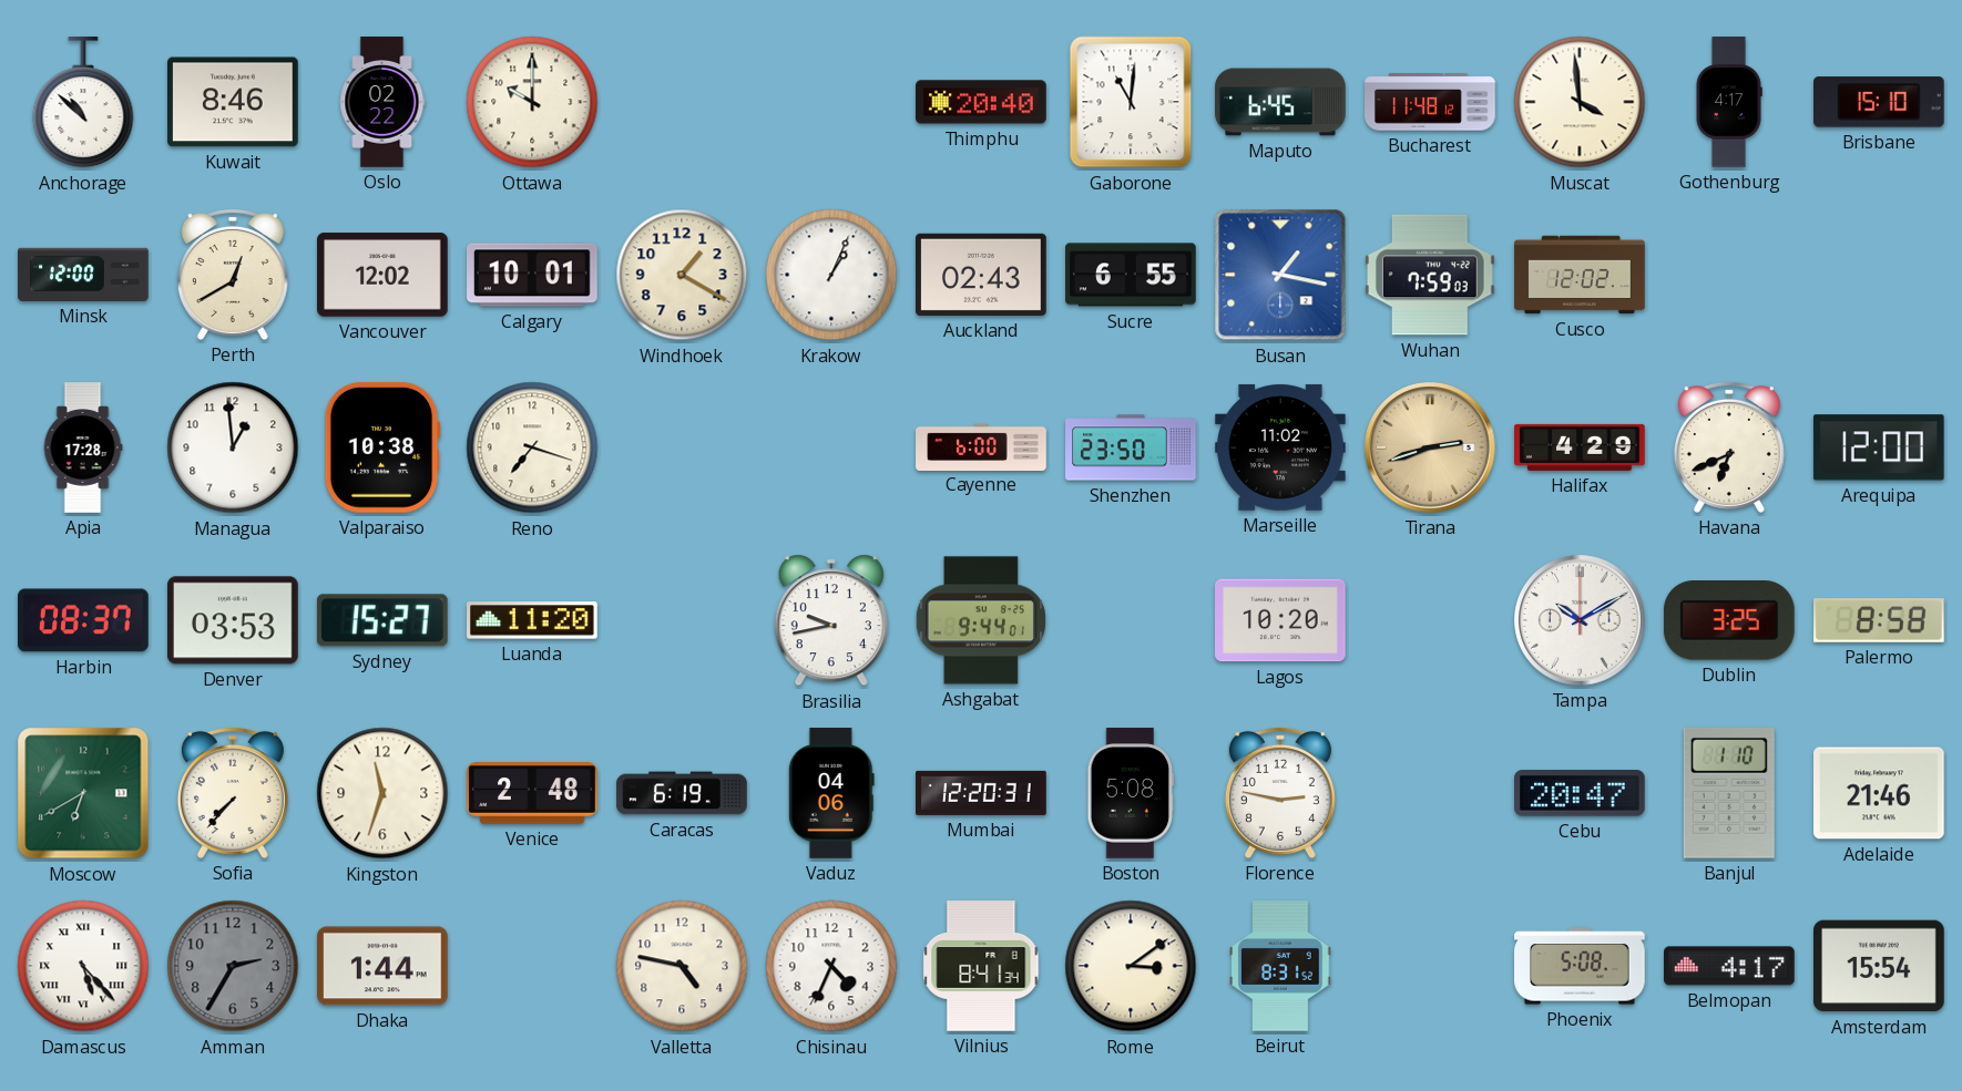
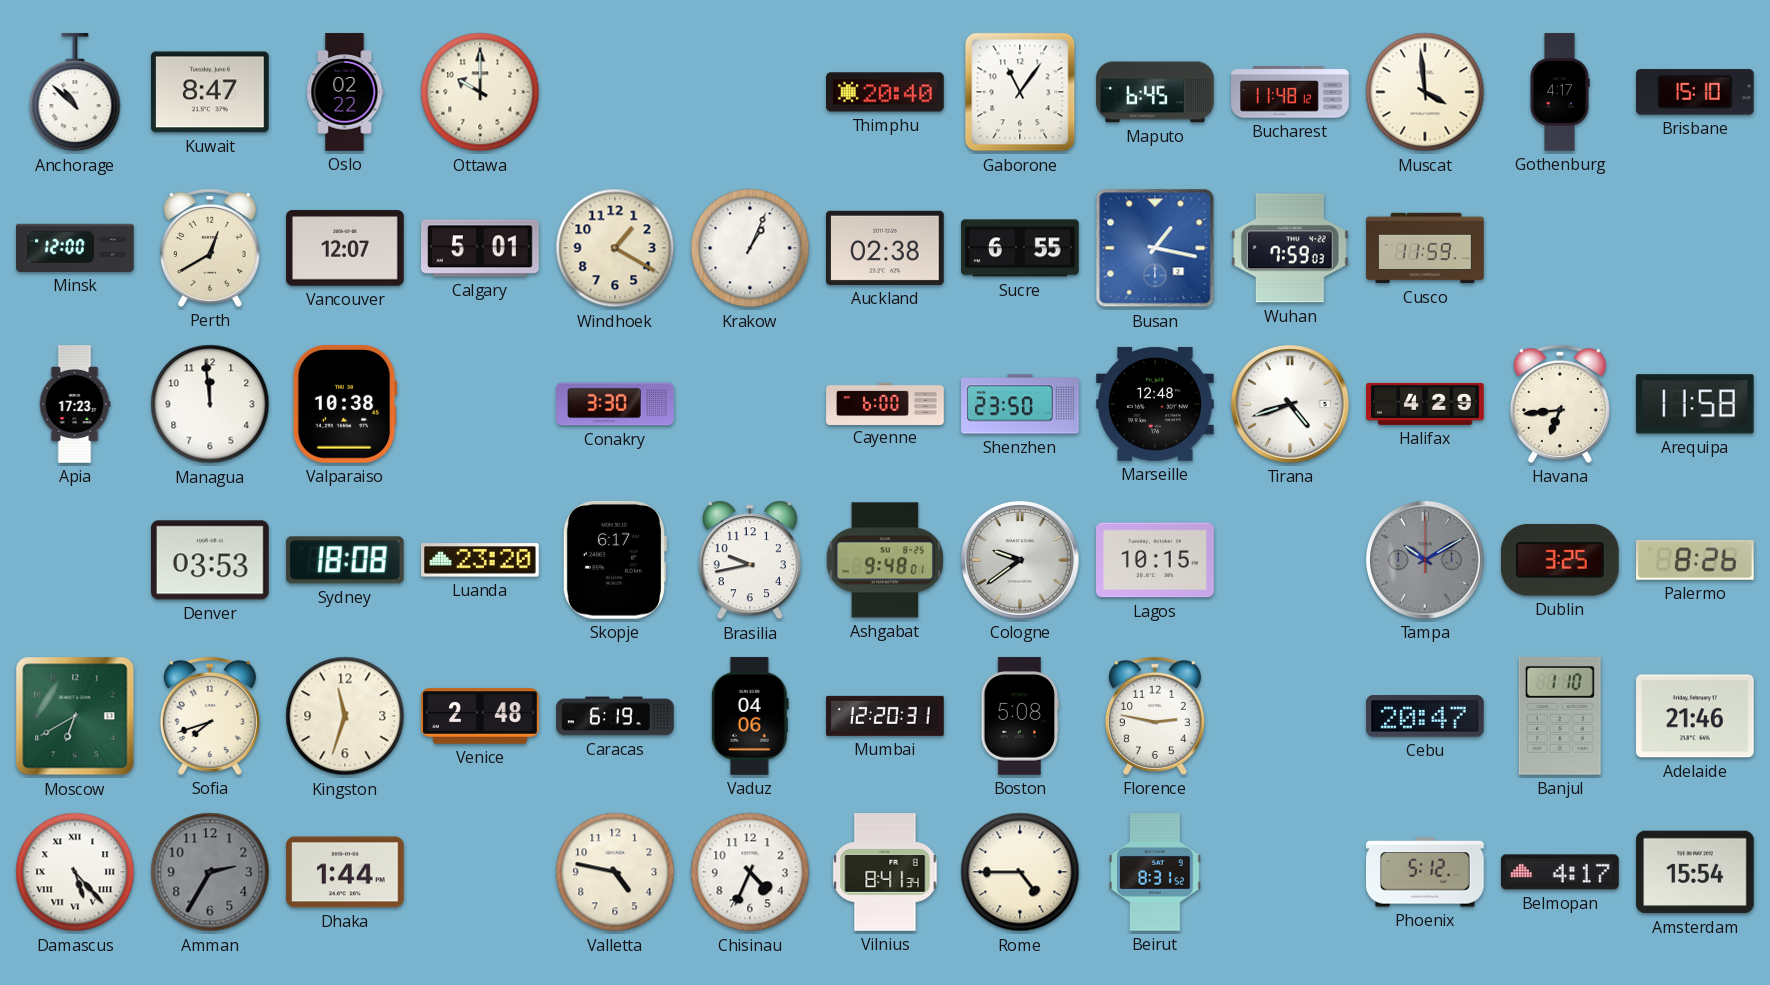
Kuwait: 8:46 -> 8:47 (211, 92)
Gaborone: 11:01 -> 11:06 (1020, 92)
Vancouver: 12:02 -> 12:07 (345, 248)
Calgary: 10:01 -> 5:01 (480, 248)
Auckland: 02:43 -> 02:38 (885, 248)
Cusco: 12:02 -> 11:59 (1425, 248)
Apia: 17:28 -> 17:23 (75, 404)
Managua: 12:59 -> 11:59 (210, 404)
Reno: 7:18 -> none (532, 447)
Conakry: none -> 3:30 (615, 404)
Marseille: 11:02 -> 12:48 (1155, 404)
Tirana: 2:42 -> 4:42 (1290, 404)
Tirana dial: champagne -> white (1290, 404)
Havana: 6:41 -> 6:44 (1560, 404)
Arequipa: 12:00 -> 11:58 (1695, 404)
Harbin: 08:37 -> none (84, 620)
Sydney: 15:27 -> 18:08 (345, 560)
Luanda: 11:20 -> 23:20 (481, 560)
Skopje: none -> 6:17 (615, 560)
Ashgabat: 9:44 -> 9:48 (885, 560)
Cologne: none -> 9:39 (1020, 560)
Lagos: 10:20 -> 10:15 (1156, 560)
Tampa dial: white -> grey (1425, 560)
Palermo: 8:58 -> 8:26 (1695, 561)
Sofia: 7:37 -> 7:42 (210, 716)
Rome: 3:09 -> 4:45 (1020, 872)
Phoenix: 5:08 -> 5:12 (1425, 872)
